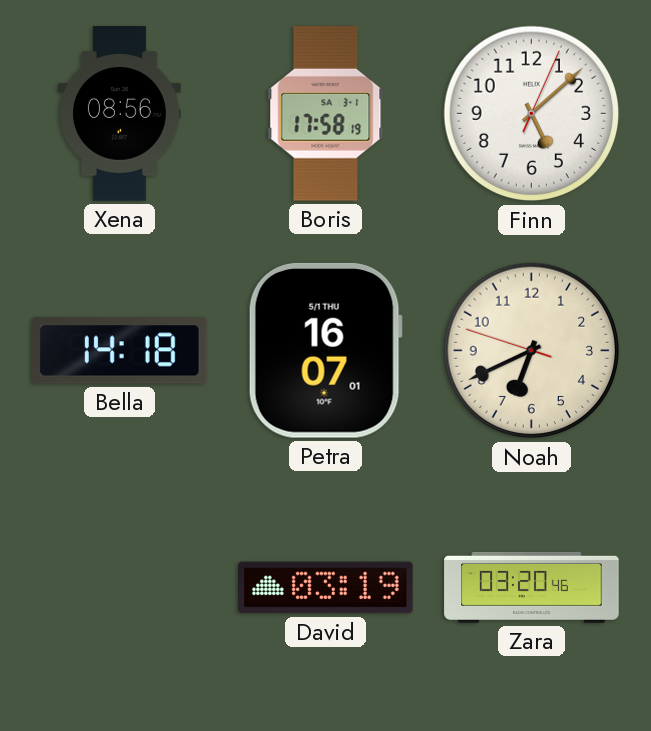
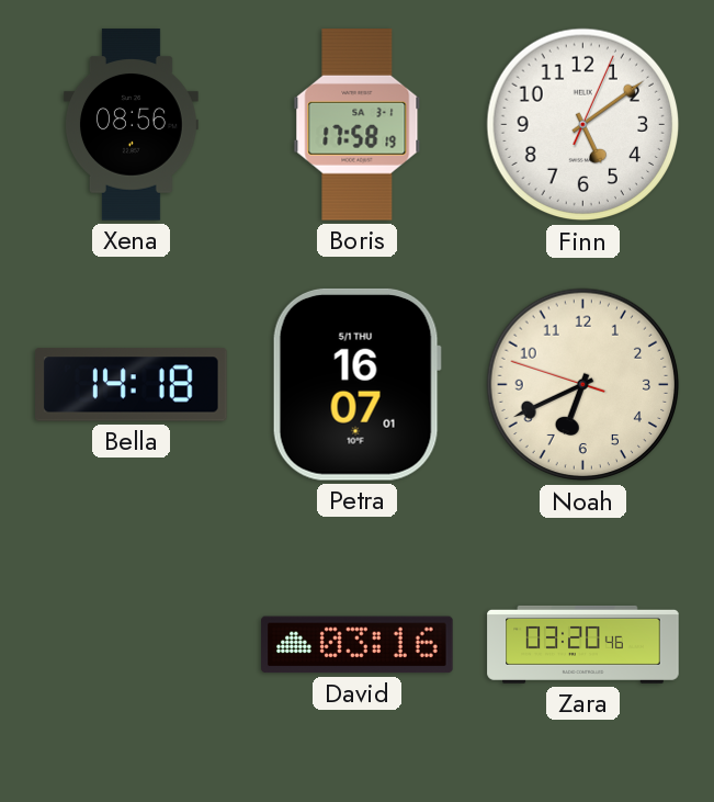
Finn: 5:08 -> 5:09 (583, 125)
David: 03:19 -> 03:16 (358, 645)
